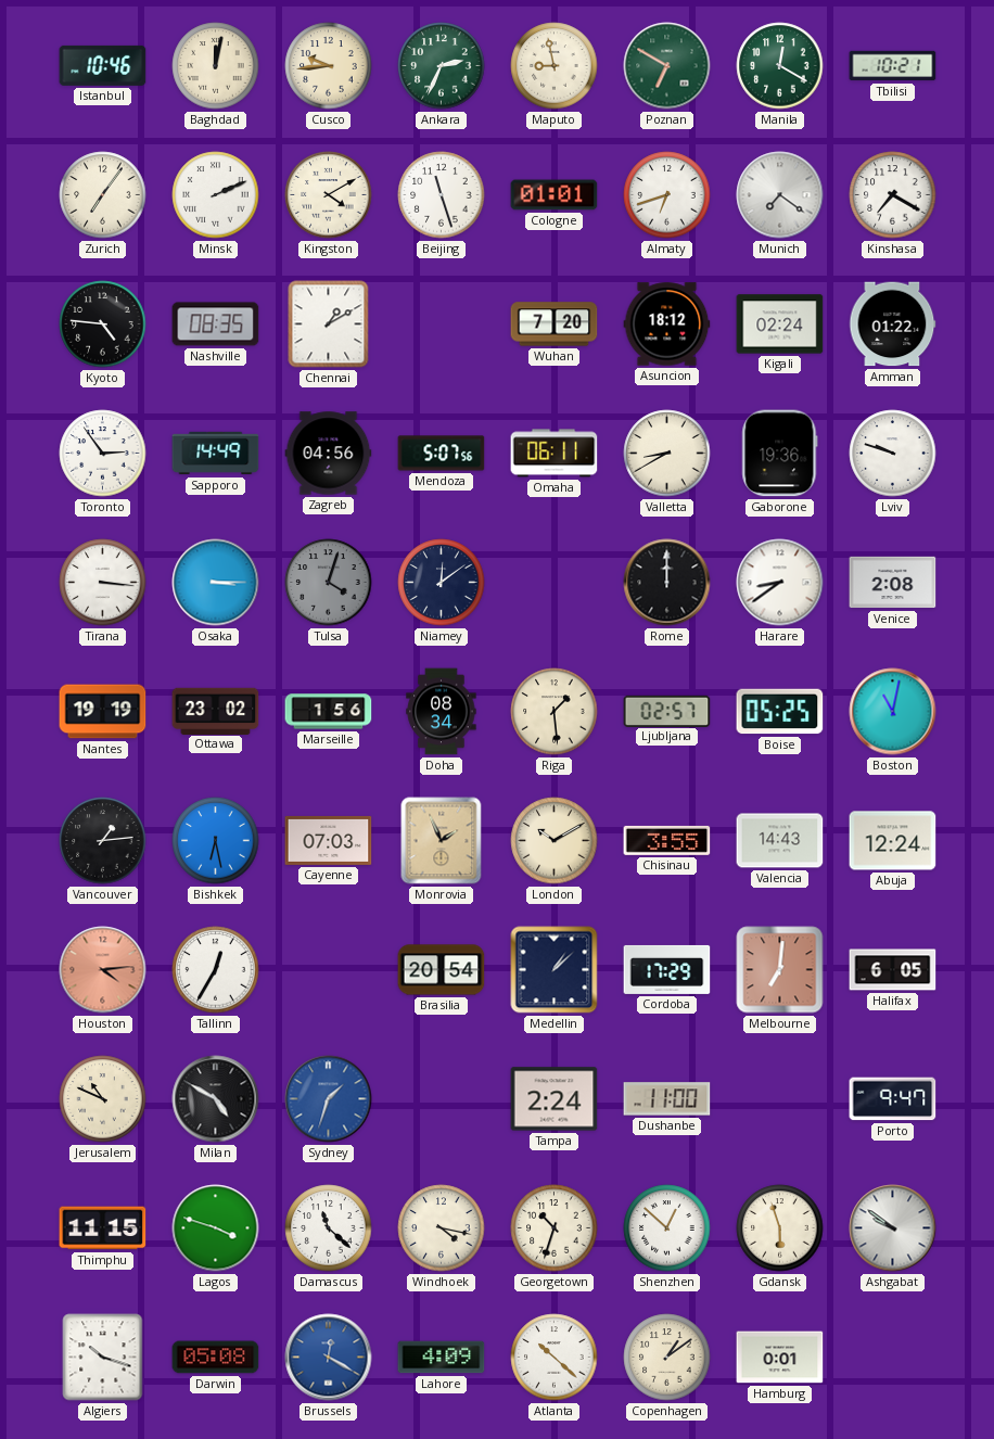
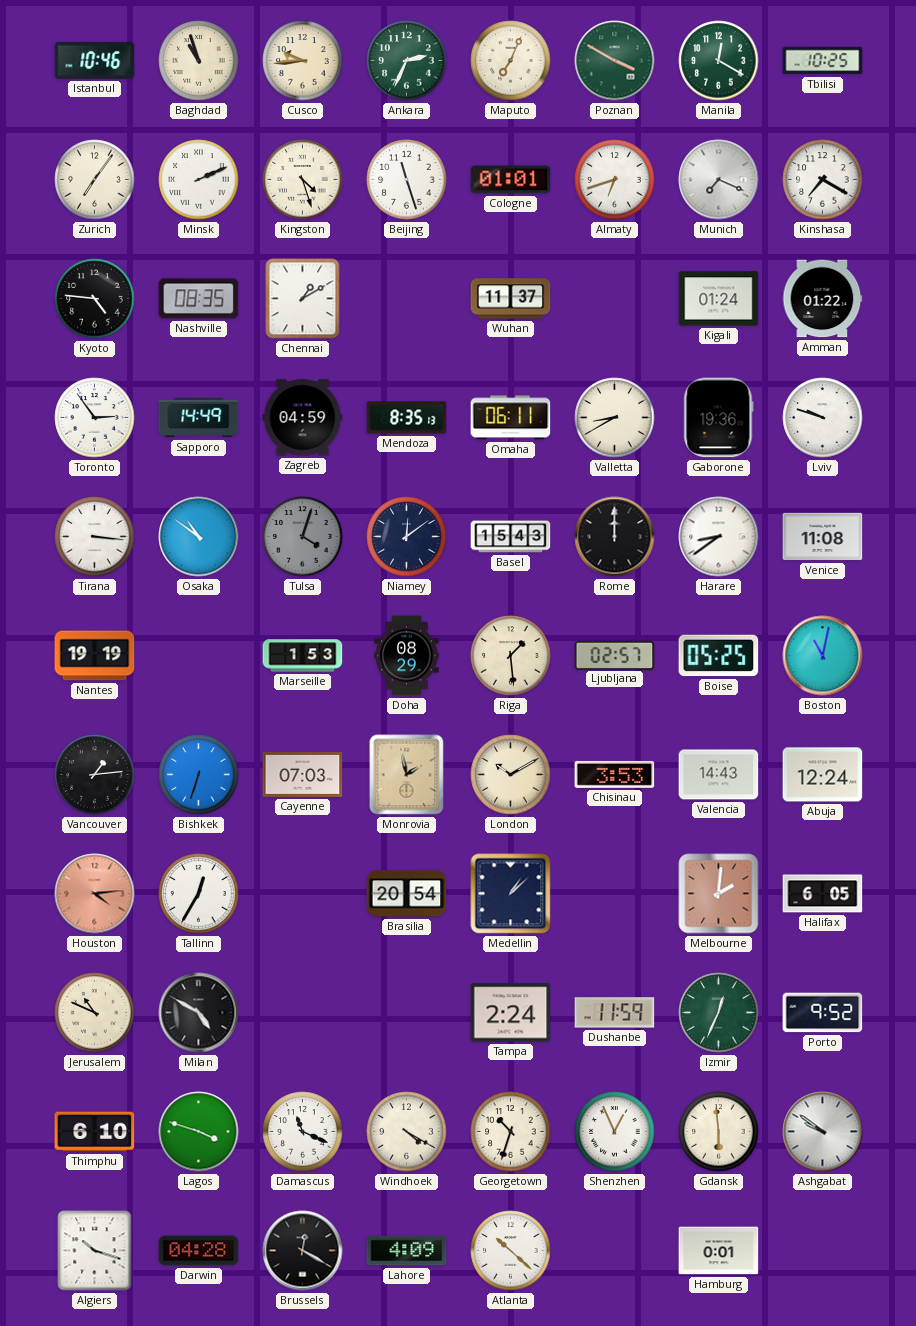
Baghdad: 12:02 -> 10:57 (199, 61)
Maputo: 8:58 -> 7:04 (511, 61)
Poznan: 6:50 -> 3:50 (615, 61)
Tbilisi: 10:21 -> 10:25 (823, 61)
Kingston: 4:10 -> 4:27 (303, 180)
Munich: 7:21 -> 7:19 (719, 180)
Wuhan: 7:20 -> 11:37 (511, 299)
Asuncion: 18:12 -> none (667, 324)
Kigali: 02:24 -> 01:24 (719, 299)
Zagreb: 04:56 -> 04:59 (303, 418)
Mendoza: 5:07 -> 8:35 (407, 418)
Osaka: 3:15 -> 10:51 (199, 537)
Basel: none -> 15:43 (511, 537)
Venice: 2:08 -> 11:08 (823, 537)
Ottawa: 23:02 -> none (216, 711)
Marseille: 1:56 -> 1:53 (303, 656)
Doha: 08:34 -> 08:29 (407, 656)
Bishkek: 6:28 -> 6:33 (199, 775)
Monrovia: 1:56 -> 1:58 (407, 775)
Chisinau: 3:55 -> 3:53 (615, 774)
Cordoba: 17:29 -> none (667, 969)
Melbourne: 7:01 -> 2:01 (719, 894)
Sydney: 1:33 -> none (329, 1099)
Dushanbe: 11:00 -> 11:59 (615, 1013)
Izmir: none -> 12:34 (719, 1013)
Porto: 9:47 -> 9:52 (823, 1013)
Thimphu: 11:15 -> 6:10 (95, 1132)
Damascus: 11:22 -> 11:19 (303, 1132)
Windhoek: 4:17 -> 4:20 (407, 1132)
Shenzhen: 12:52 -> 12:56 (615, 1132)
Gdansk: 5:57 -> 5:59 (719, 1132)
Darwin: 05:08 -> 04:28 (199, 1251)
Brussels dial: blue -> black (303, 1251)
Copenhagen: 1:09 -> none (667, 1358)
